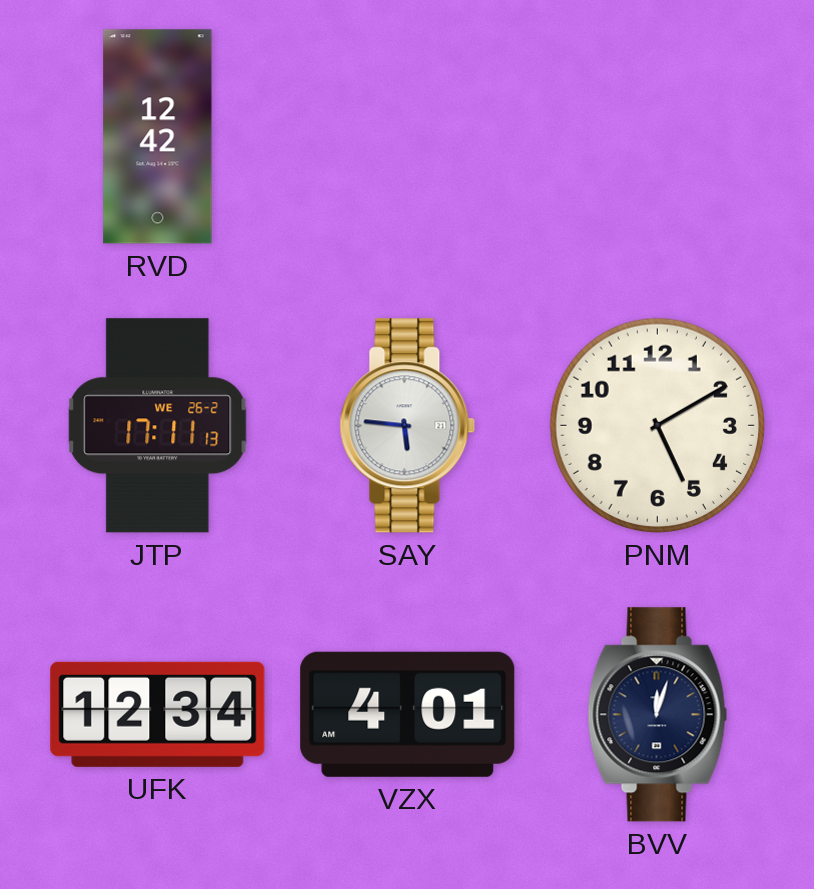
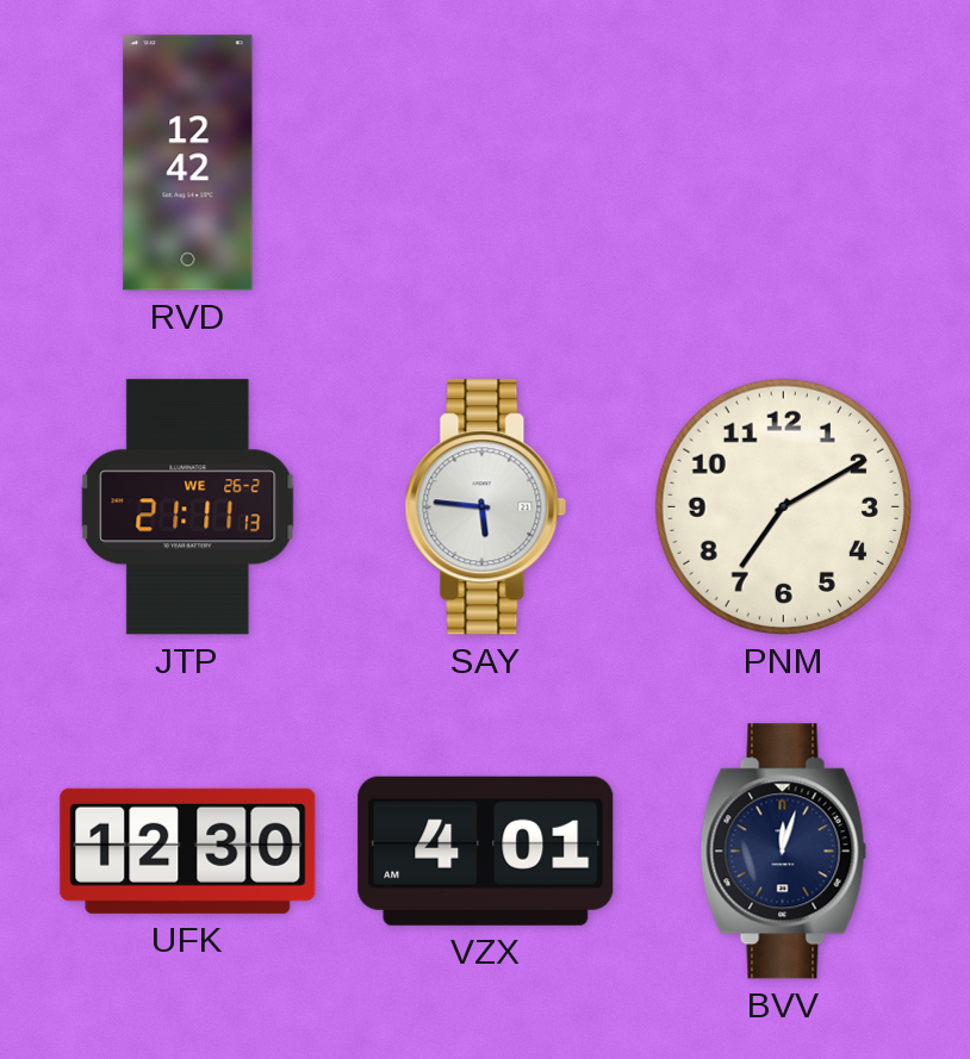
JTP: 17:11 -> 21:11 (188, 507)
PNM: 5:10 -> 7:10 (783, 506)
UFK: 12:34 -> 12:30 (188, 851)
